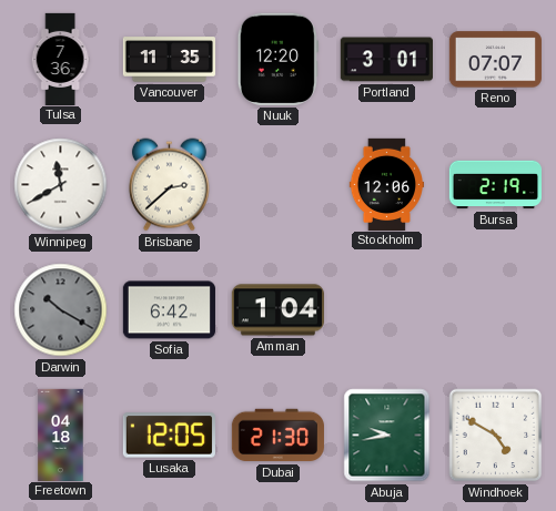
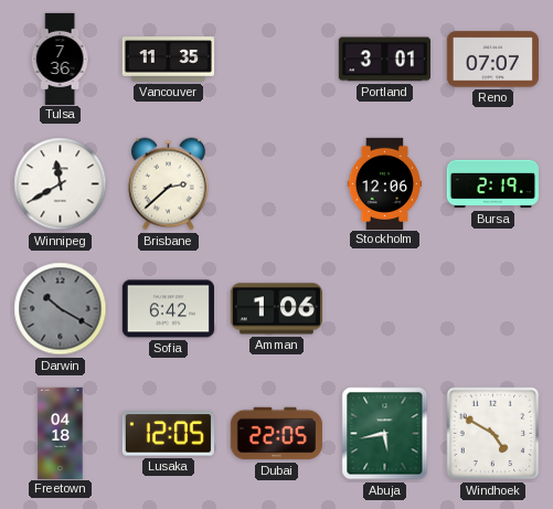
Nuuk: 12:20 -> none (277, 59)
Amman: 1:04 -> 1:06 (276, 309)
Dubai: 21:30 -> 22:05 (276, 434)
Abuja: 9:43 -> 5:43 (385, 434)
